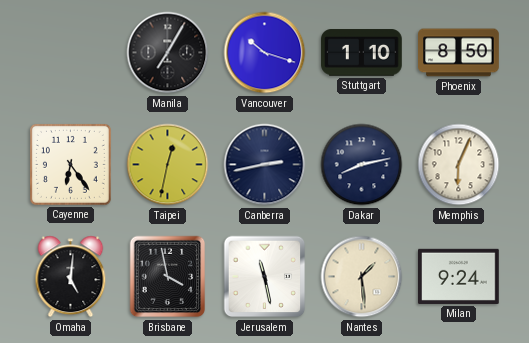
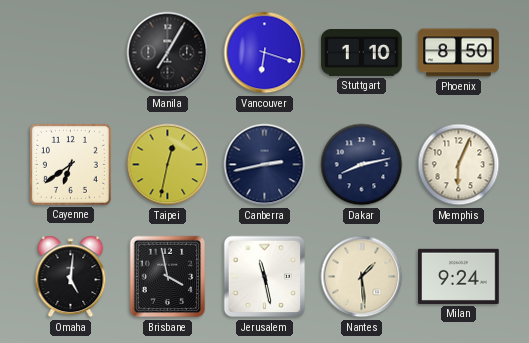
Vancouver: 10:18 -> 6:18 (265, 53)
Cayenne: 6:24 -> 6:39 (70, 164)
